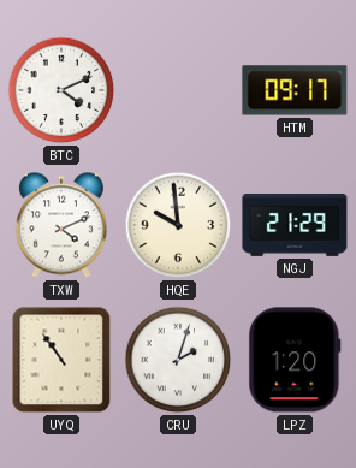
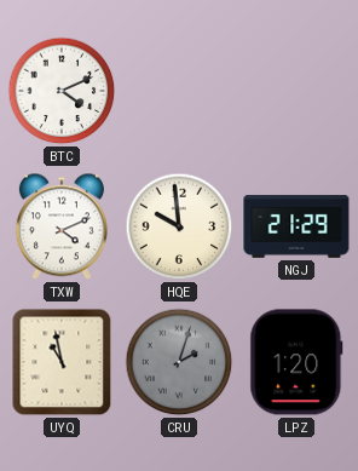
HTM: 09:17 -> none (295, 90)
UYQ: 10:54 -> 10:58 (62, 362)
CRU dial: white -> grey (179, 362)
